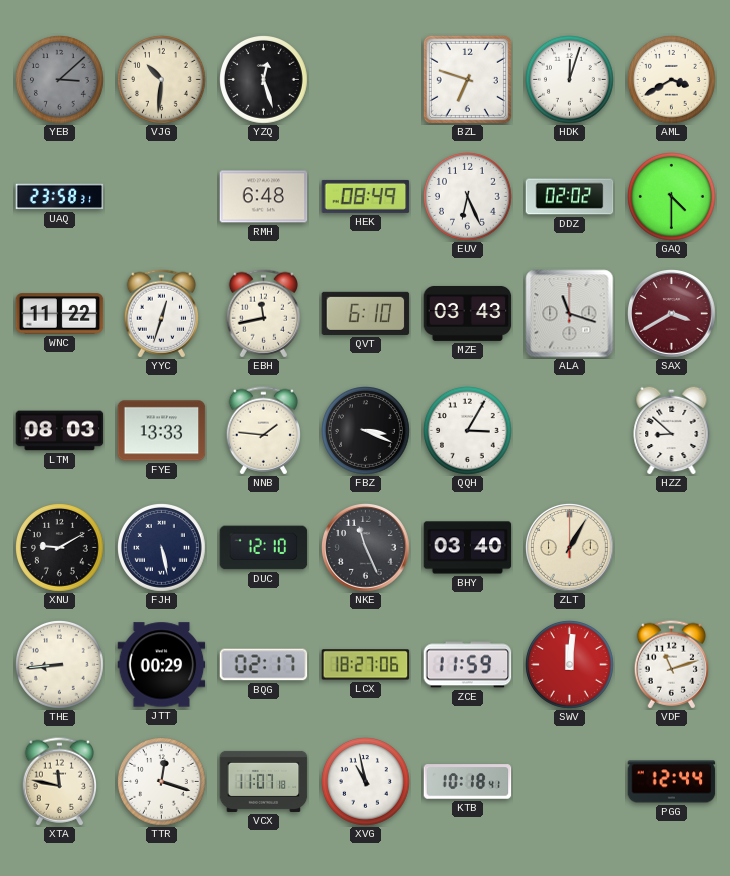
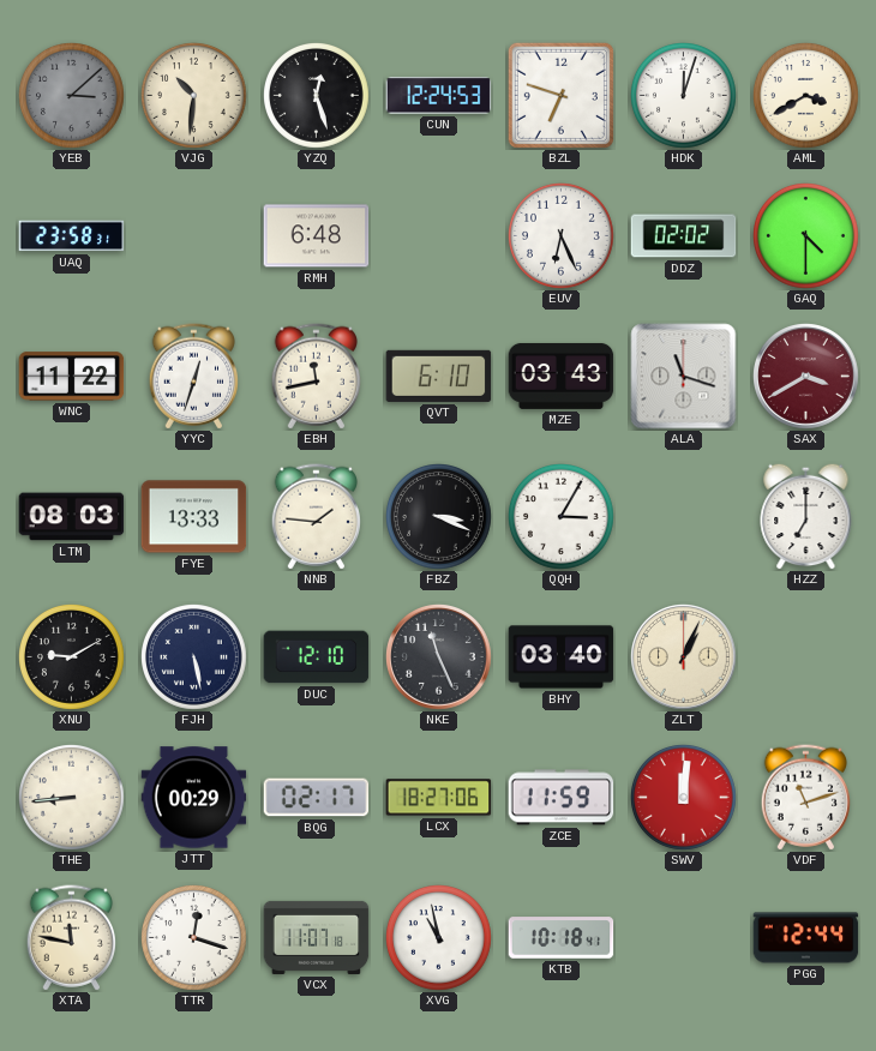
CUN: none -> 12:24 (439, 96)
HEK: 08:49 -> none (366, 196)
HZZ: 8:52 -> 7:00 (806, 516)
ZLT: 1:05 -> 1:04 (684, 657)
